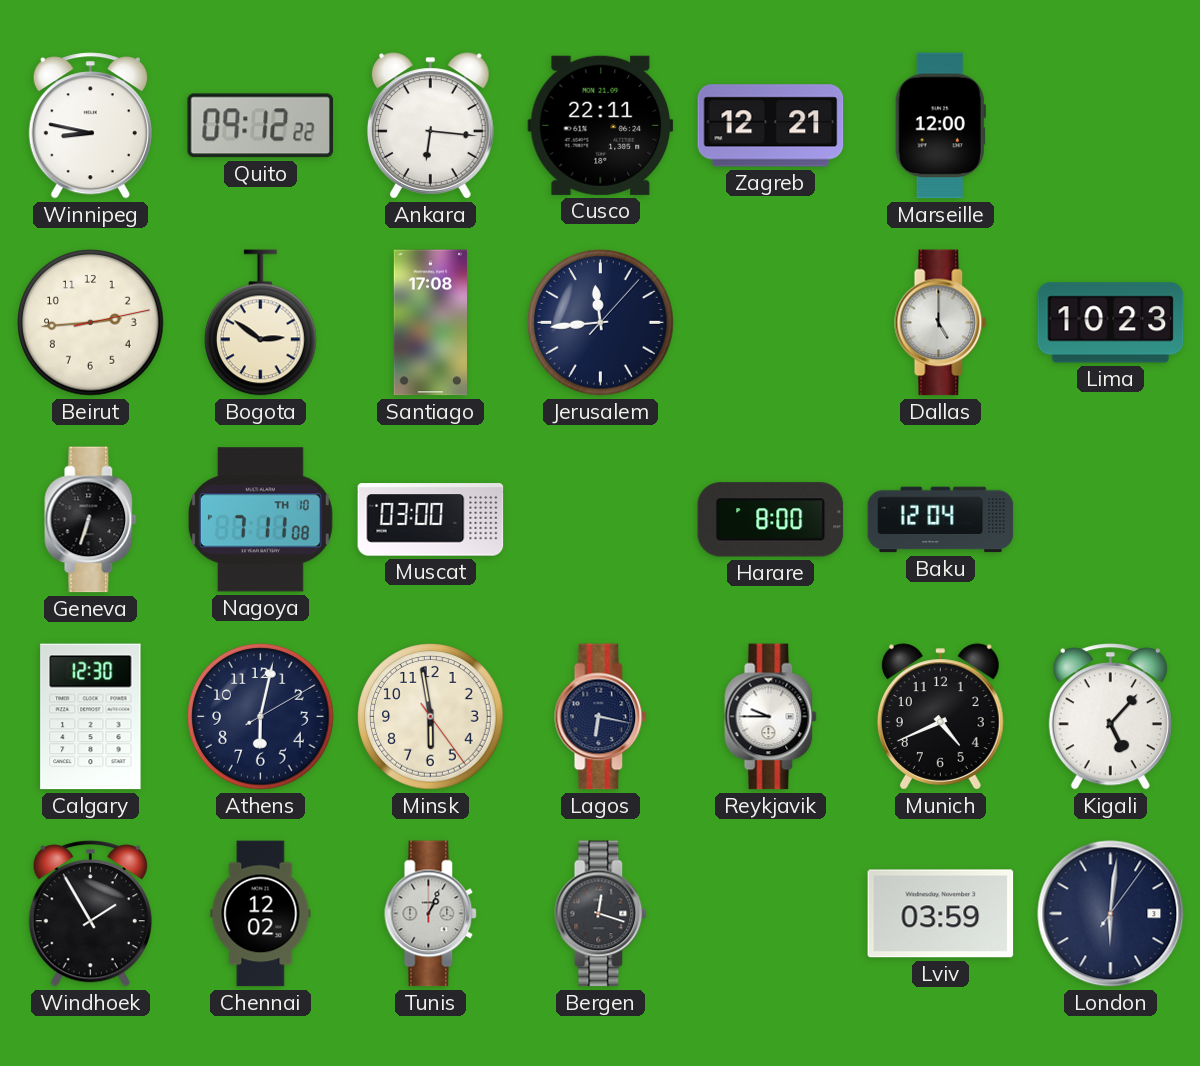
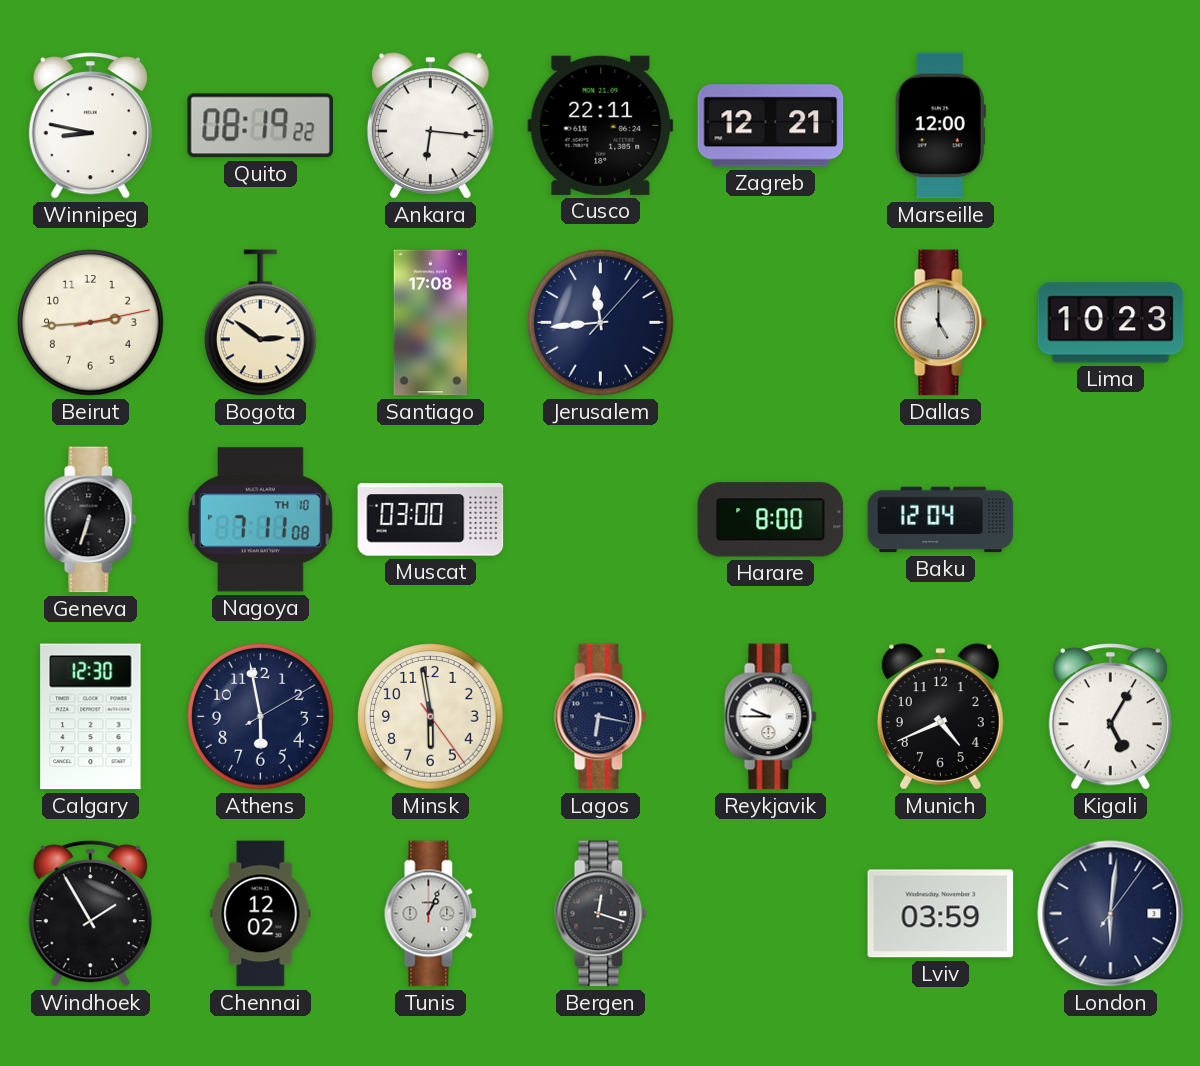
Quito: 09:12 -> 08:19 (260, 126)
Athens: 6:02 -> 5:58 (261, 717)
Kigali: 5:07 -> 5:05 (1110, 717)
